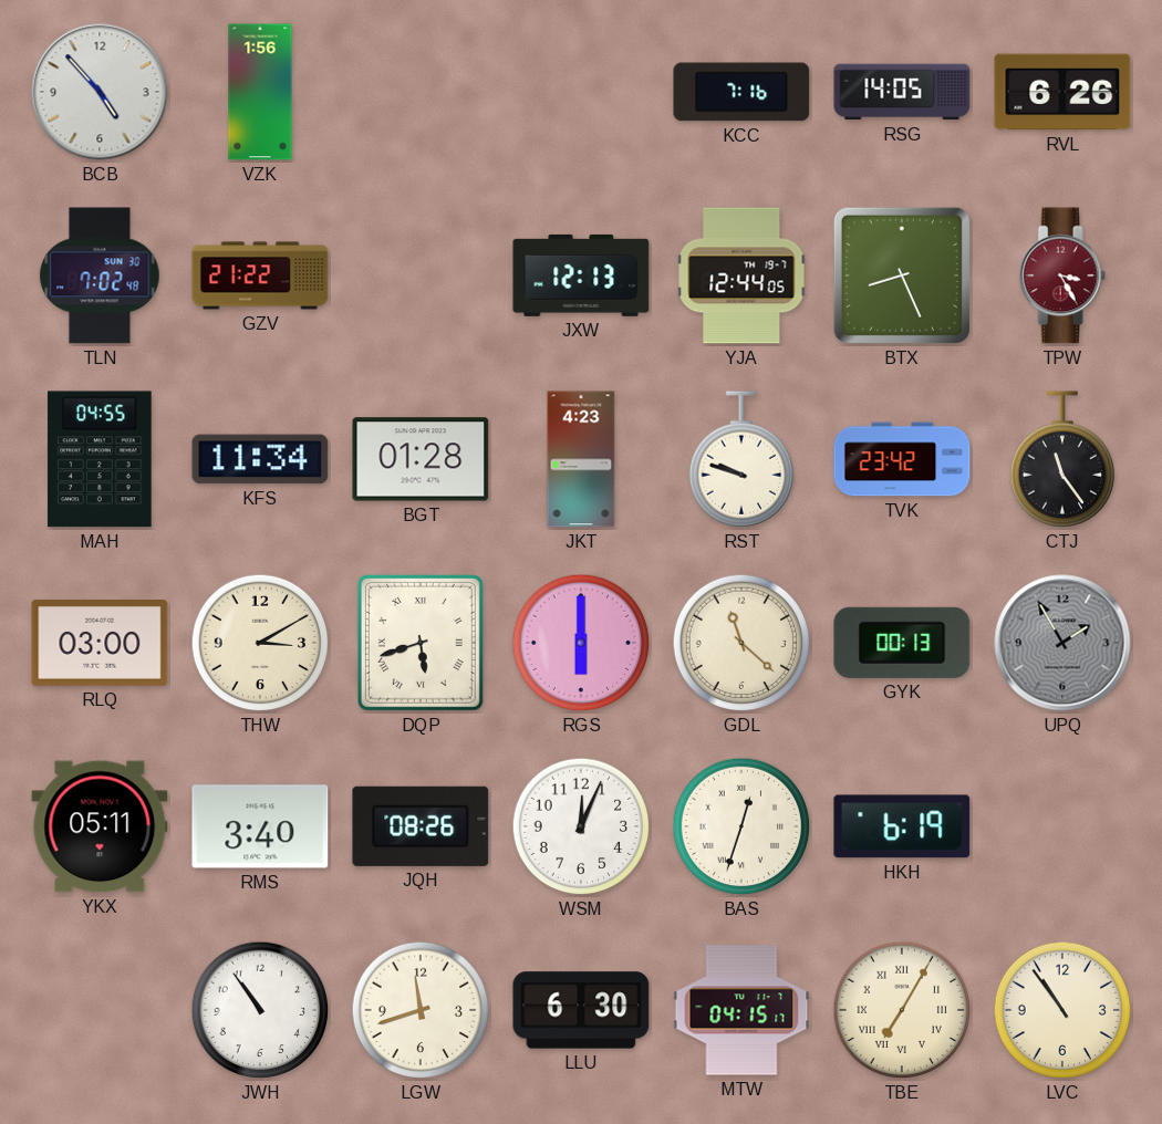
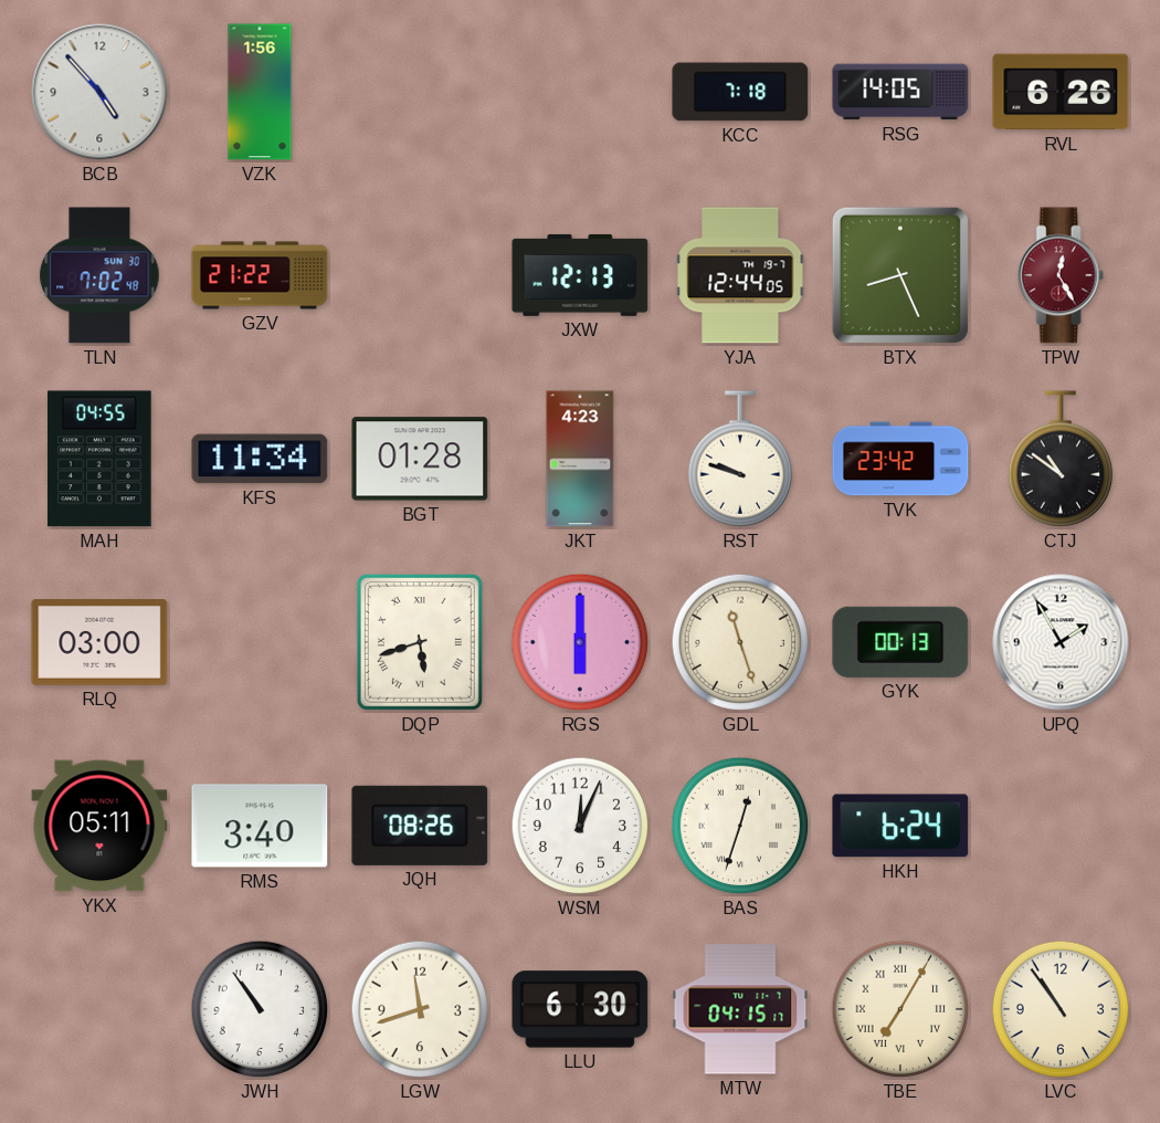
KCC: 7:16 -> 7:18 (740, 92)
TPW: 3:25 -> 12:25 (1061, 275)
CTJ: 11:24 -> 10:51 (1061, 459)
THW: 3:10 -> none (260, 643)
GDL: 11:22 -> 11:27 (740, 642)
UPQ dial: grey -> white (1061, 642)
HKH: 6:19 -> 6:24 (900, 826)
